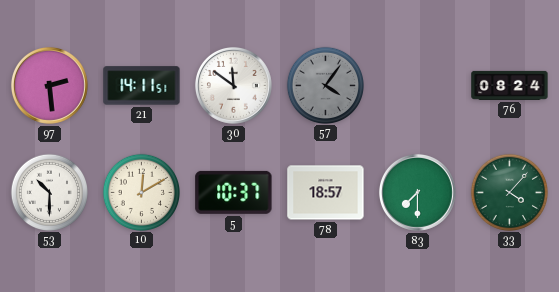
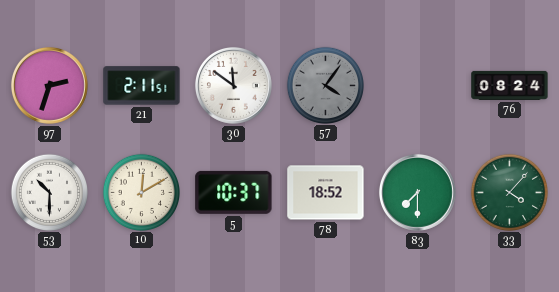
97: 2:29 -> 2:33 (49, 85)
21: 14:11 -> 2:11 (142, 86)
78: 18:57 -> 18:52 (326, 193)
